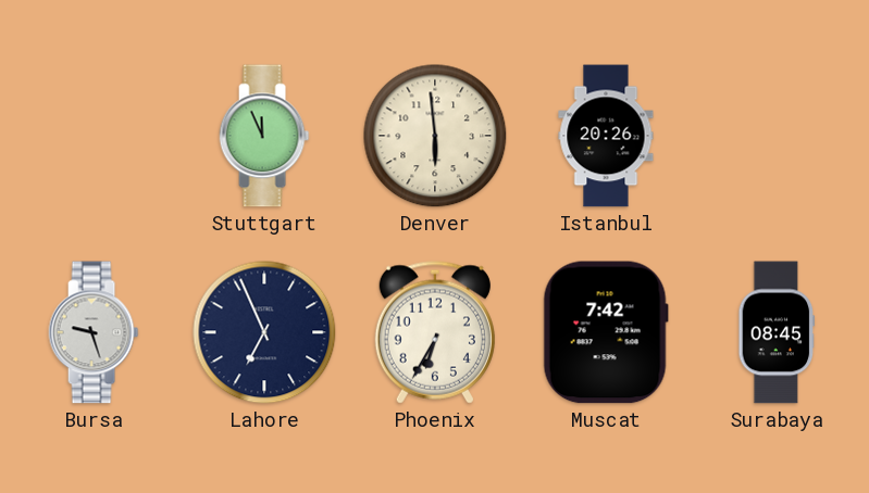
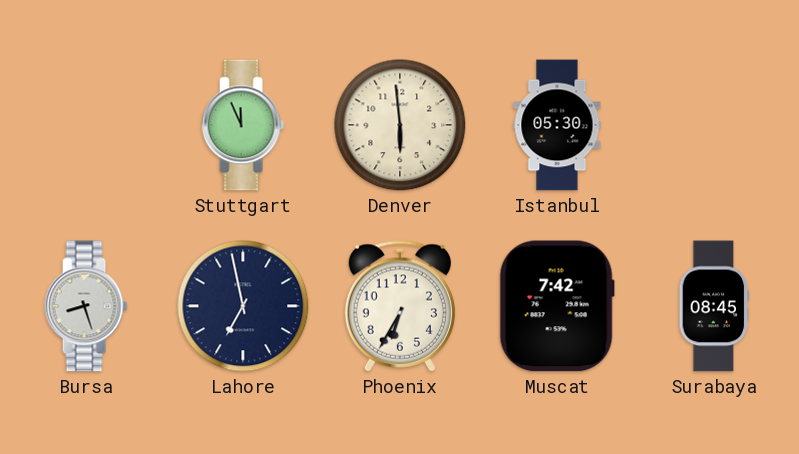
Istanbul: 20:26 -> 05:30 (557, 125)
Bursa: 9:27 -> 8:27 (86, 306)
Lahore: 6:56 -> 6:58 (243, 306)
